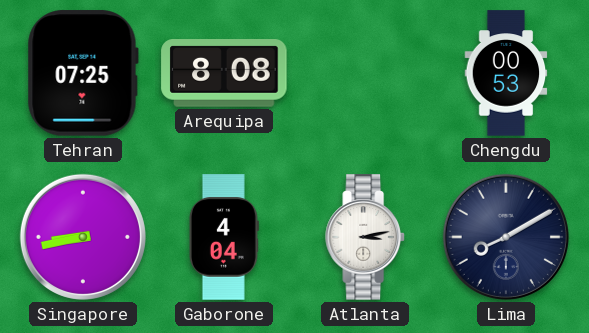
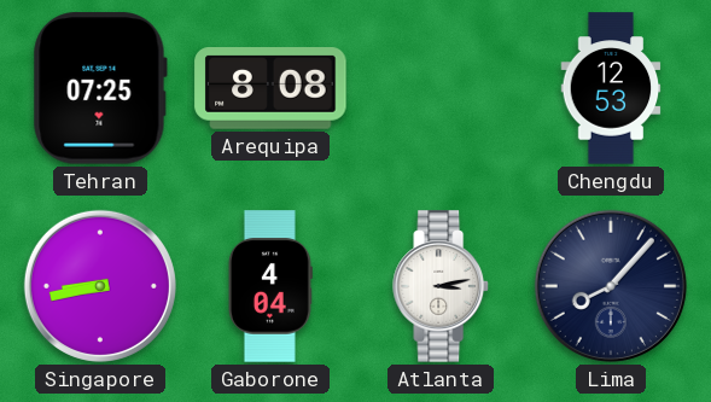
Chengdu: 00:53 -> 12:53 (611, 88)
Lima: 8:10 -> 8:07 (611, 286)
